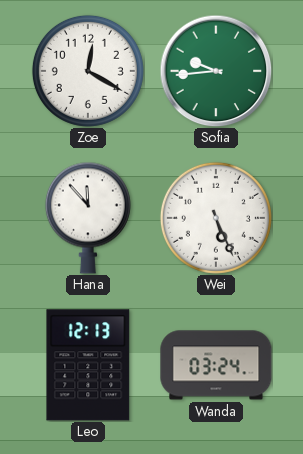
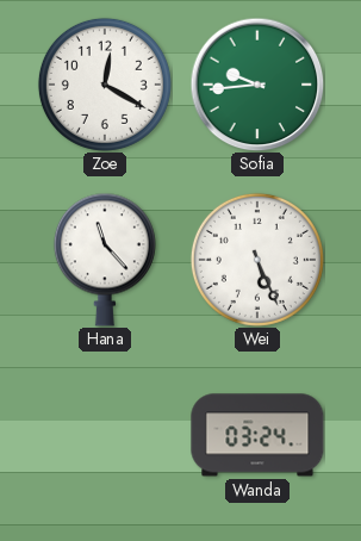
Hana: 11:53 -> 11:23 (105, 260)
Leo: 12:13 -> none (88, 365)
